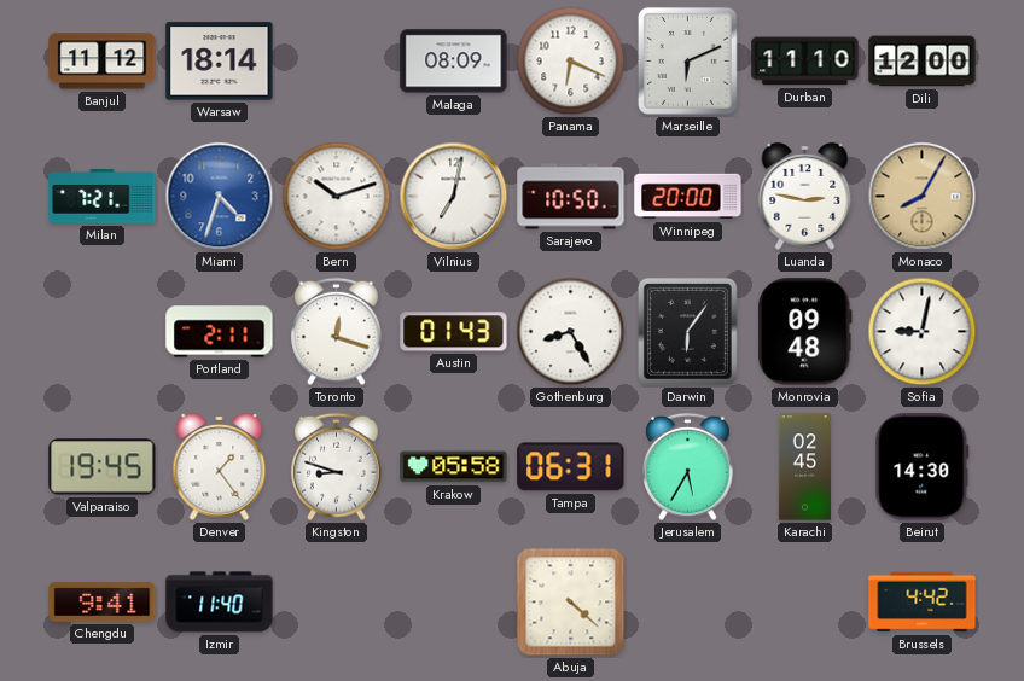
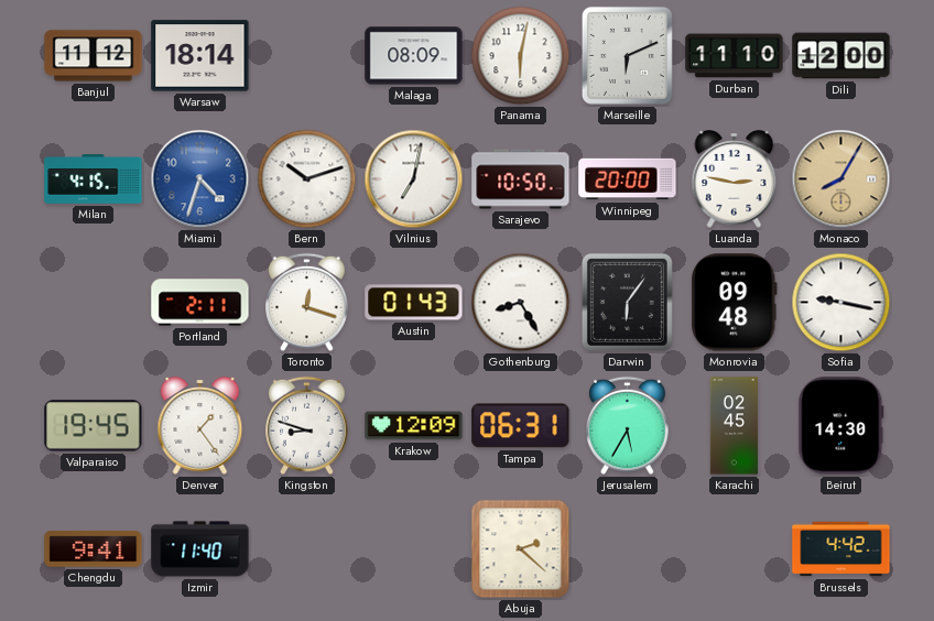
Panama: 6:19 -> 6:02 (521, 56)
Milan: 7:21 -> 4:15 (94, 179)
Sofia: 9:02 -> 9:17 (841, 303)
Krakow: 05:58 -> 12:09 (414, 426)
Abuja: 4:22 -> 2:22 (521, 549)
